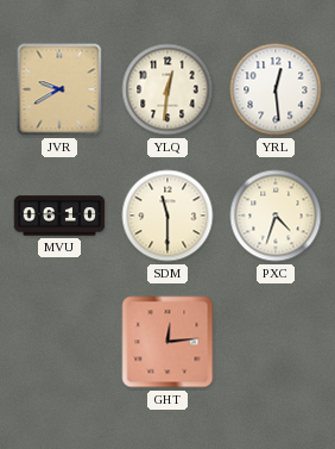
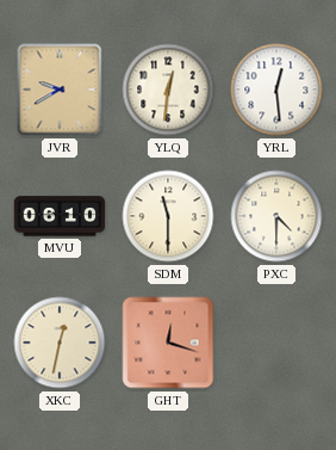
PXC: 4:33 -> 4:30 (276, 216)
XKC: none -> 12:32 (60, 343)
GHT: 12:14 -> 12:18 (168, 343)
